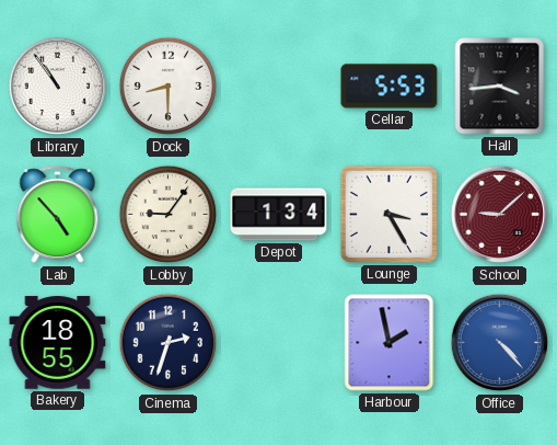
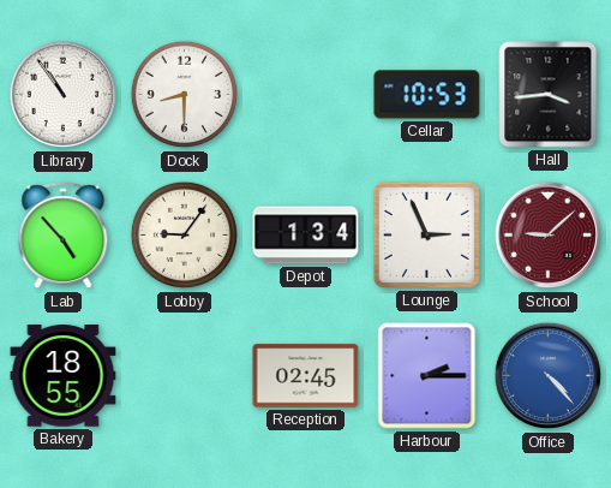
Cellar: 5:53 -> 10:53 (427, 95)
Lounge: 3:25 -> 2:56 (426, 234)
Cinema: 2:33 -> none (169, 343)
Reception: none -> 02:45 (306, 376)
Harbour: 1:58 -> 2:15 (427, 376)
